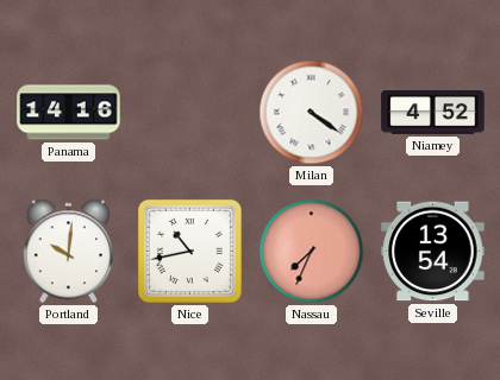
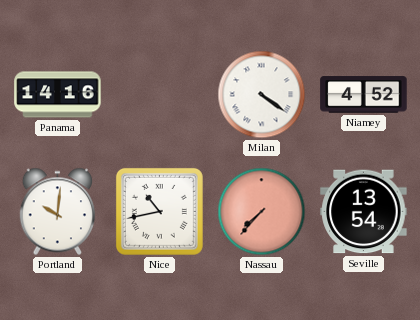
Nassau: 7:34 -> 7:37 (262, 212)
